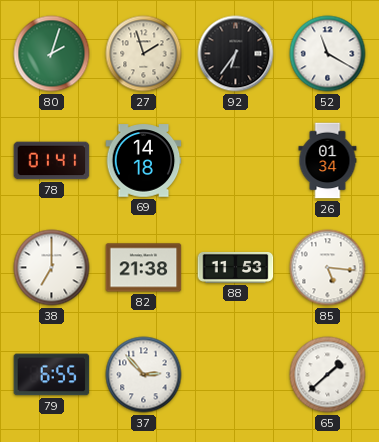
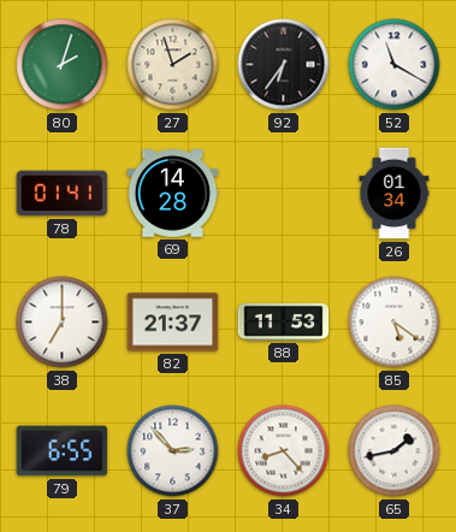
69: 14:18 -> 14:28 (173, 194)
82: 21:38 -> 21:37 (173, 323)
85: 5:16 -> 5:21 (395, 323)
34: none -> 8:23 (284, 451)
65: 1:38 -> 1:43 (395, 451)
